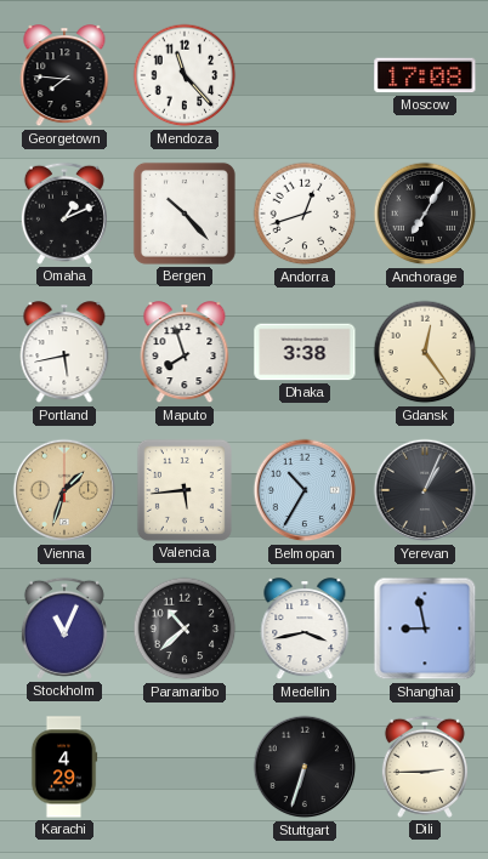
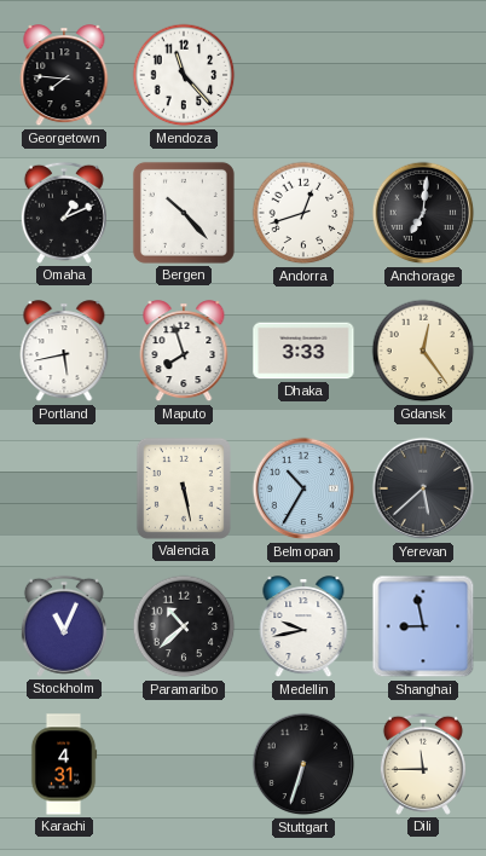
Moscow: 17:08 -> none (425, 75)
Anchorage: 7:05 -> 7:01 (423, 213)
Dhaka: 3:38 -> 3:33 (303, 351)
Vienna: 1:33 -> none (64, 490)
Valencia: 5:44 -> 5:28 (184, 488)
Yerevan: 1:04 -> 5:38 (423, 488)
Medellin: 3:43 -> 9:43 (303, 627)
Karachi: 4:29 -> 4:31 (64, 764)
Dili: 2:45 -> 11:45 (423, 764)
